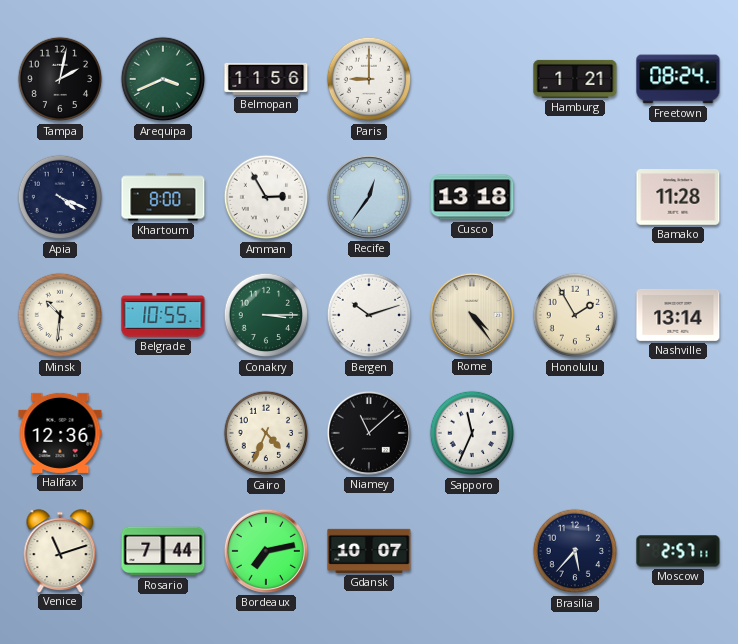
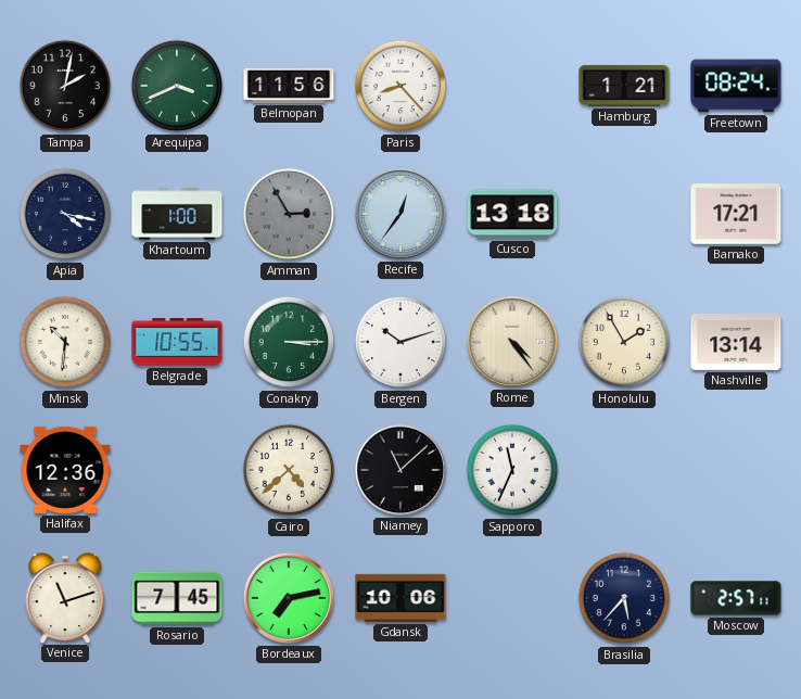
Paris: 9:00 -> 8:23 (400, 86)
Apia: 4:19 -> 4:17 (65, 214)
Khartoum: 8:00 -> 1:00 (177, 214)
Amman dial: white -> grey (289, 214)
Bamako: 11:28 -> 17:21 (736, 215)
Cairo: 4:34 -> 4:38 (289, 470)
Rosario: 7:44 -> 7:45 (177, 598)
Gdansk: 10:07 -> 10:06 (400, 598)
